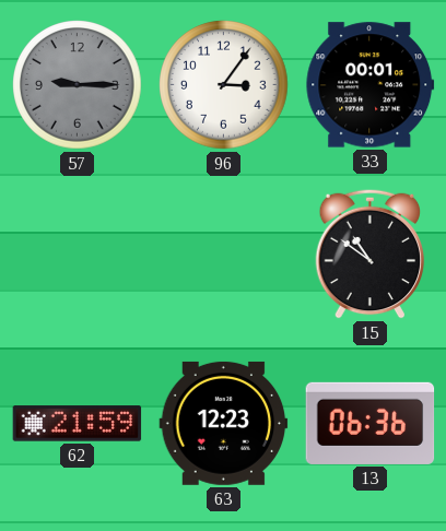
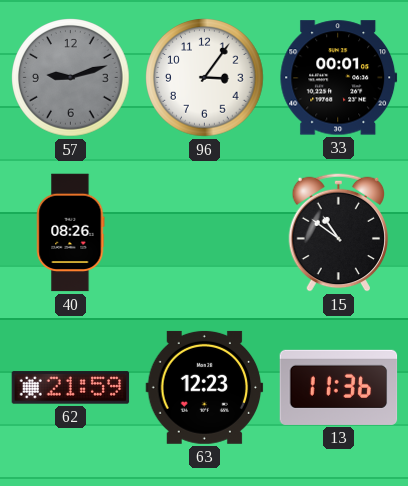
57: 9:15 -> 9:12 (71, 78)
40: none -> 08:26 (71, 233)
13: 06:36 -> 11:36 (339, 387)
